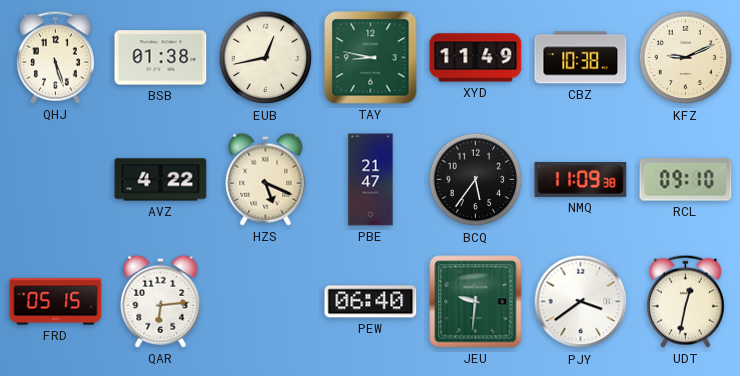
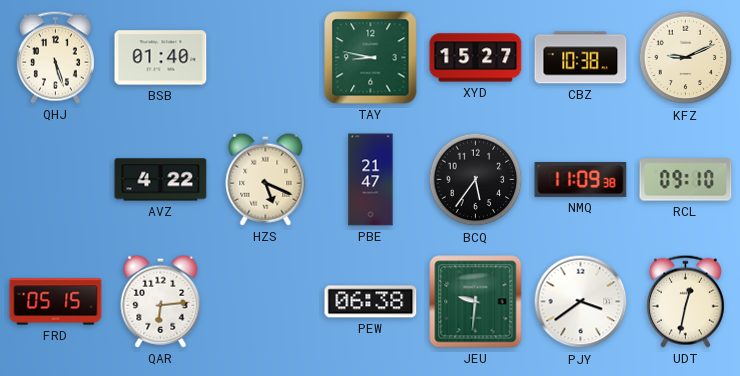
BSB: 01:38 -> 01:40 (161, 58)
EUB: 12:43 -> none (266, 58)
XYD: 11:49 -> 15:27 (476, 58)
PEW: 06:40 -> 06:38 (371, 302)
